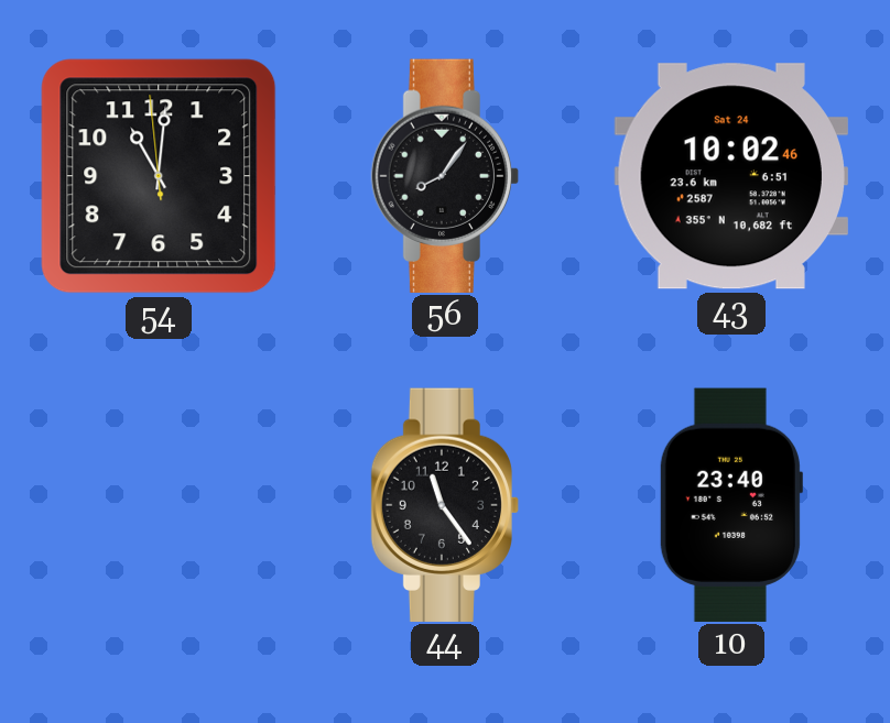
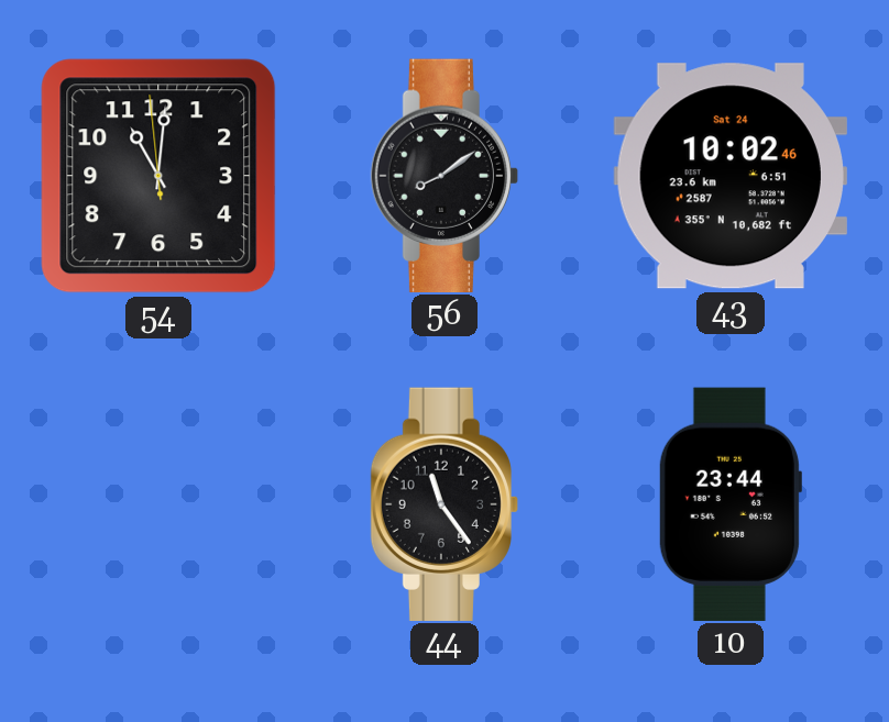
56: 8:06 -> 8:09 (444, 175)
10: 23:40 -> 23:44 (729, 503)
